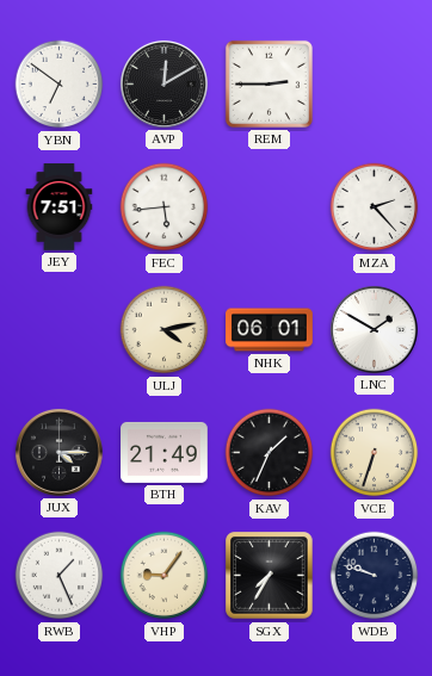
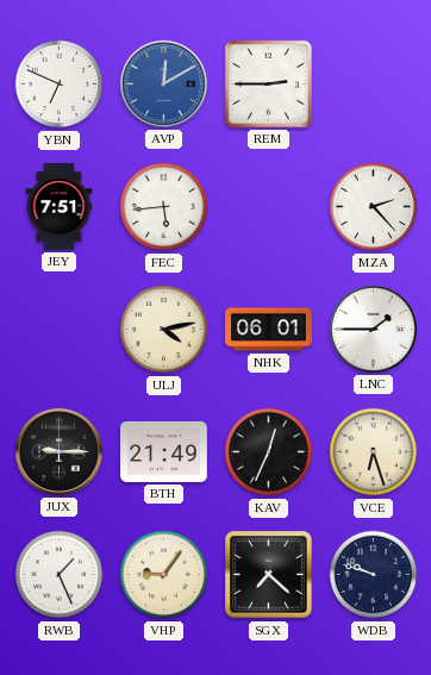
YBN: 6:51 -> 6:49 (60, 85)
AVP dial: black -> blue (163, 83)
LNC: 1:50 -> 1:45 (373, 329)
JUX: 4:15 -> 9:15 (58, 451)
KAV: 1:34 -> 12:34 (269, 452)
VCE: 6:33 -> 6:27 (374, 452)
SGX: 7:35 -> 7:22 (269, 575)
